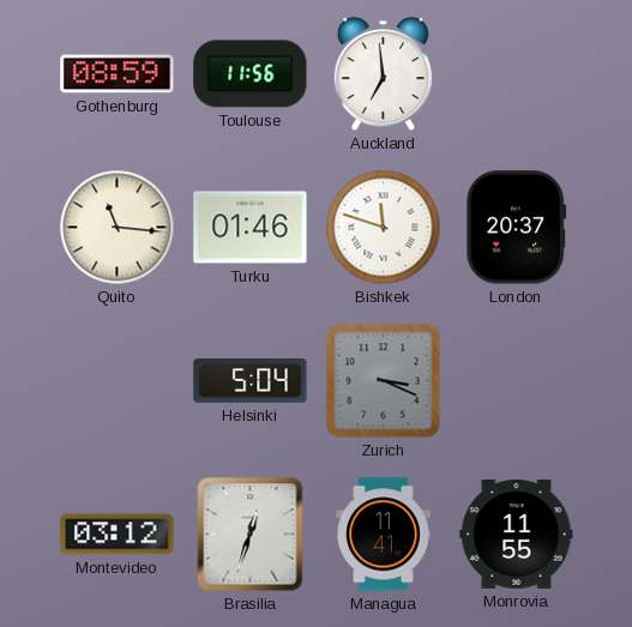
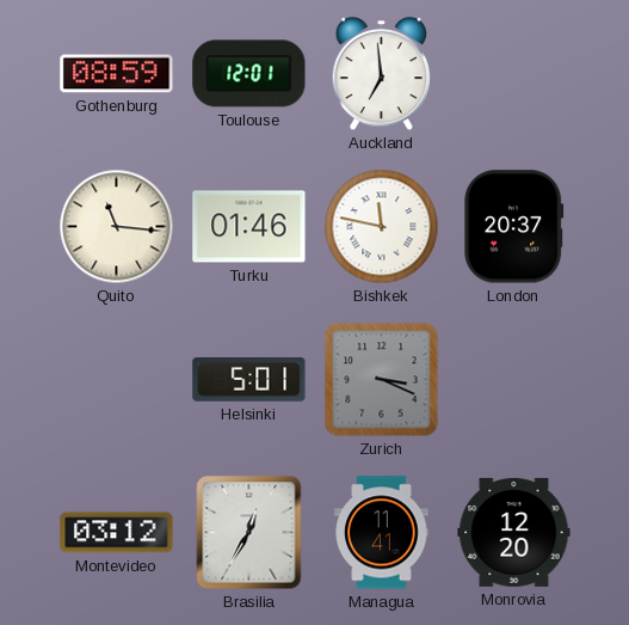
Toulouse: 11:56 -> 12:01 (249, 74)
Bishkek: 11:48 -> 11:47 (382, 227)
Helsinki: 5:04 -> 5:01 (249, 380)
Brasilia: 12:33 -> 12:35 (249, 533)
Monrovia: 11:55 -> 12:20 (514, 532)
